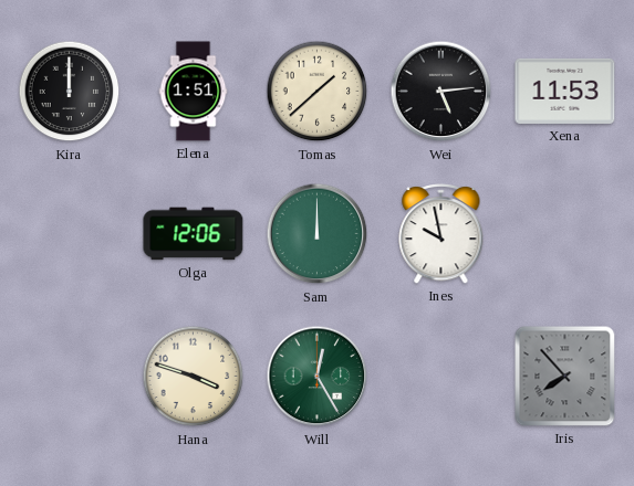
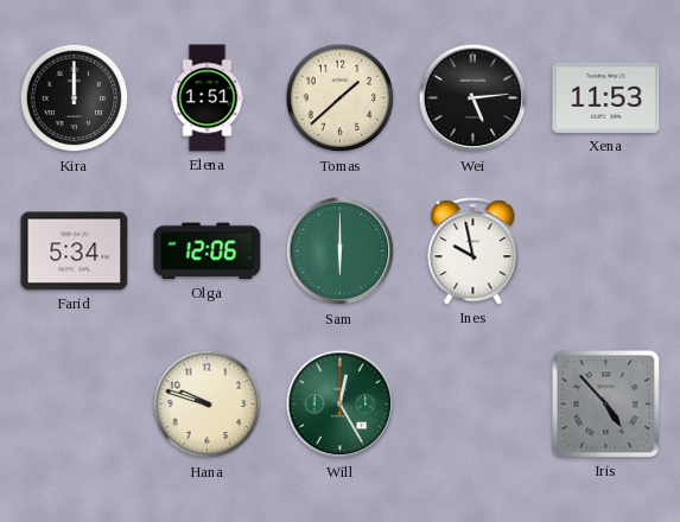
Farid: none -> 5:34 (75, 252)
Sam: 12:00 -> 6:00 (341, 252)
Hana: 3:48 -> 9:48 (208, 405)
Iris: 7:53 -> 4:53 (606, 405)
